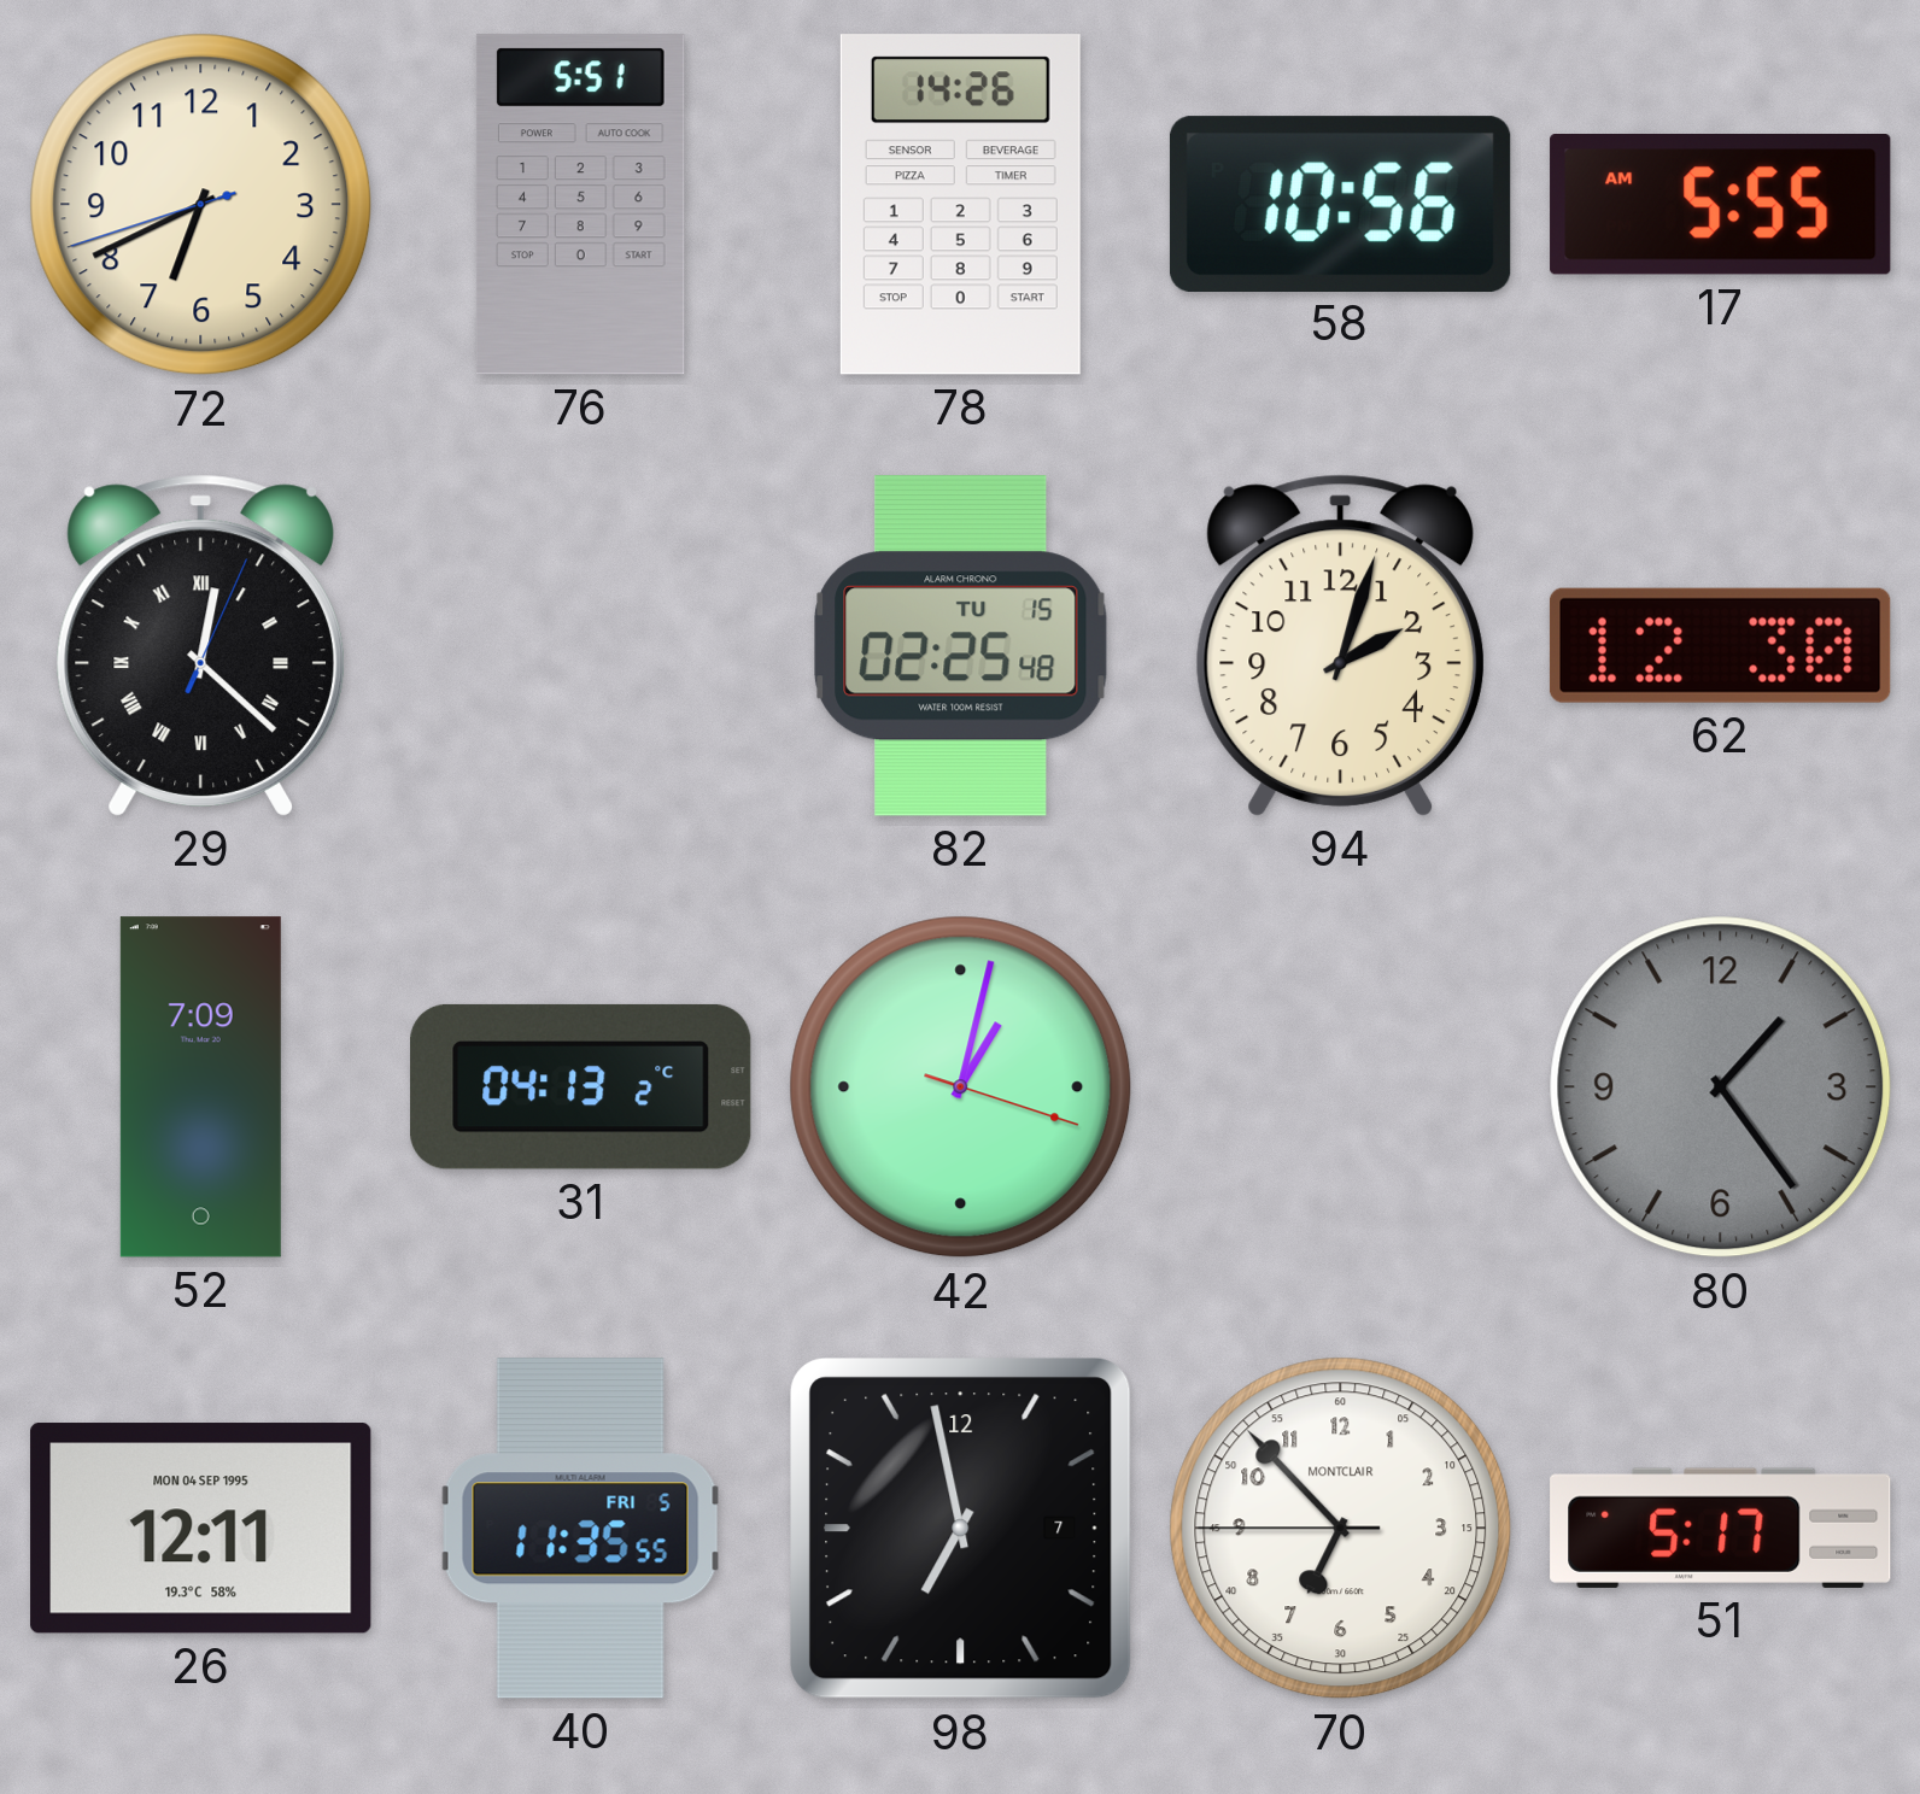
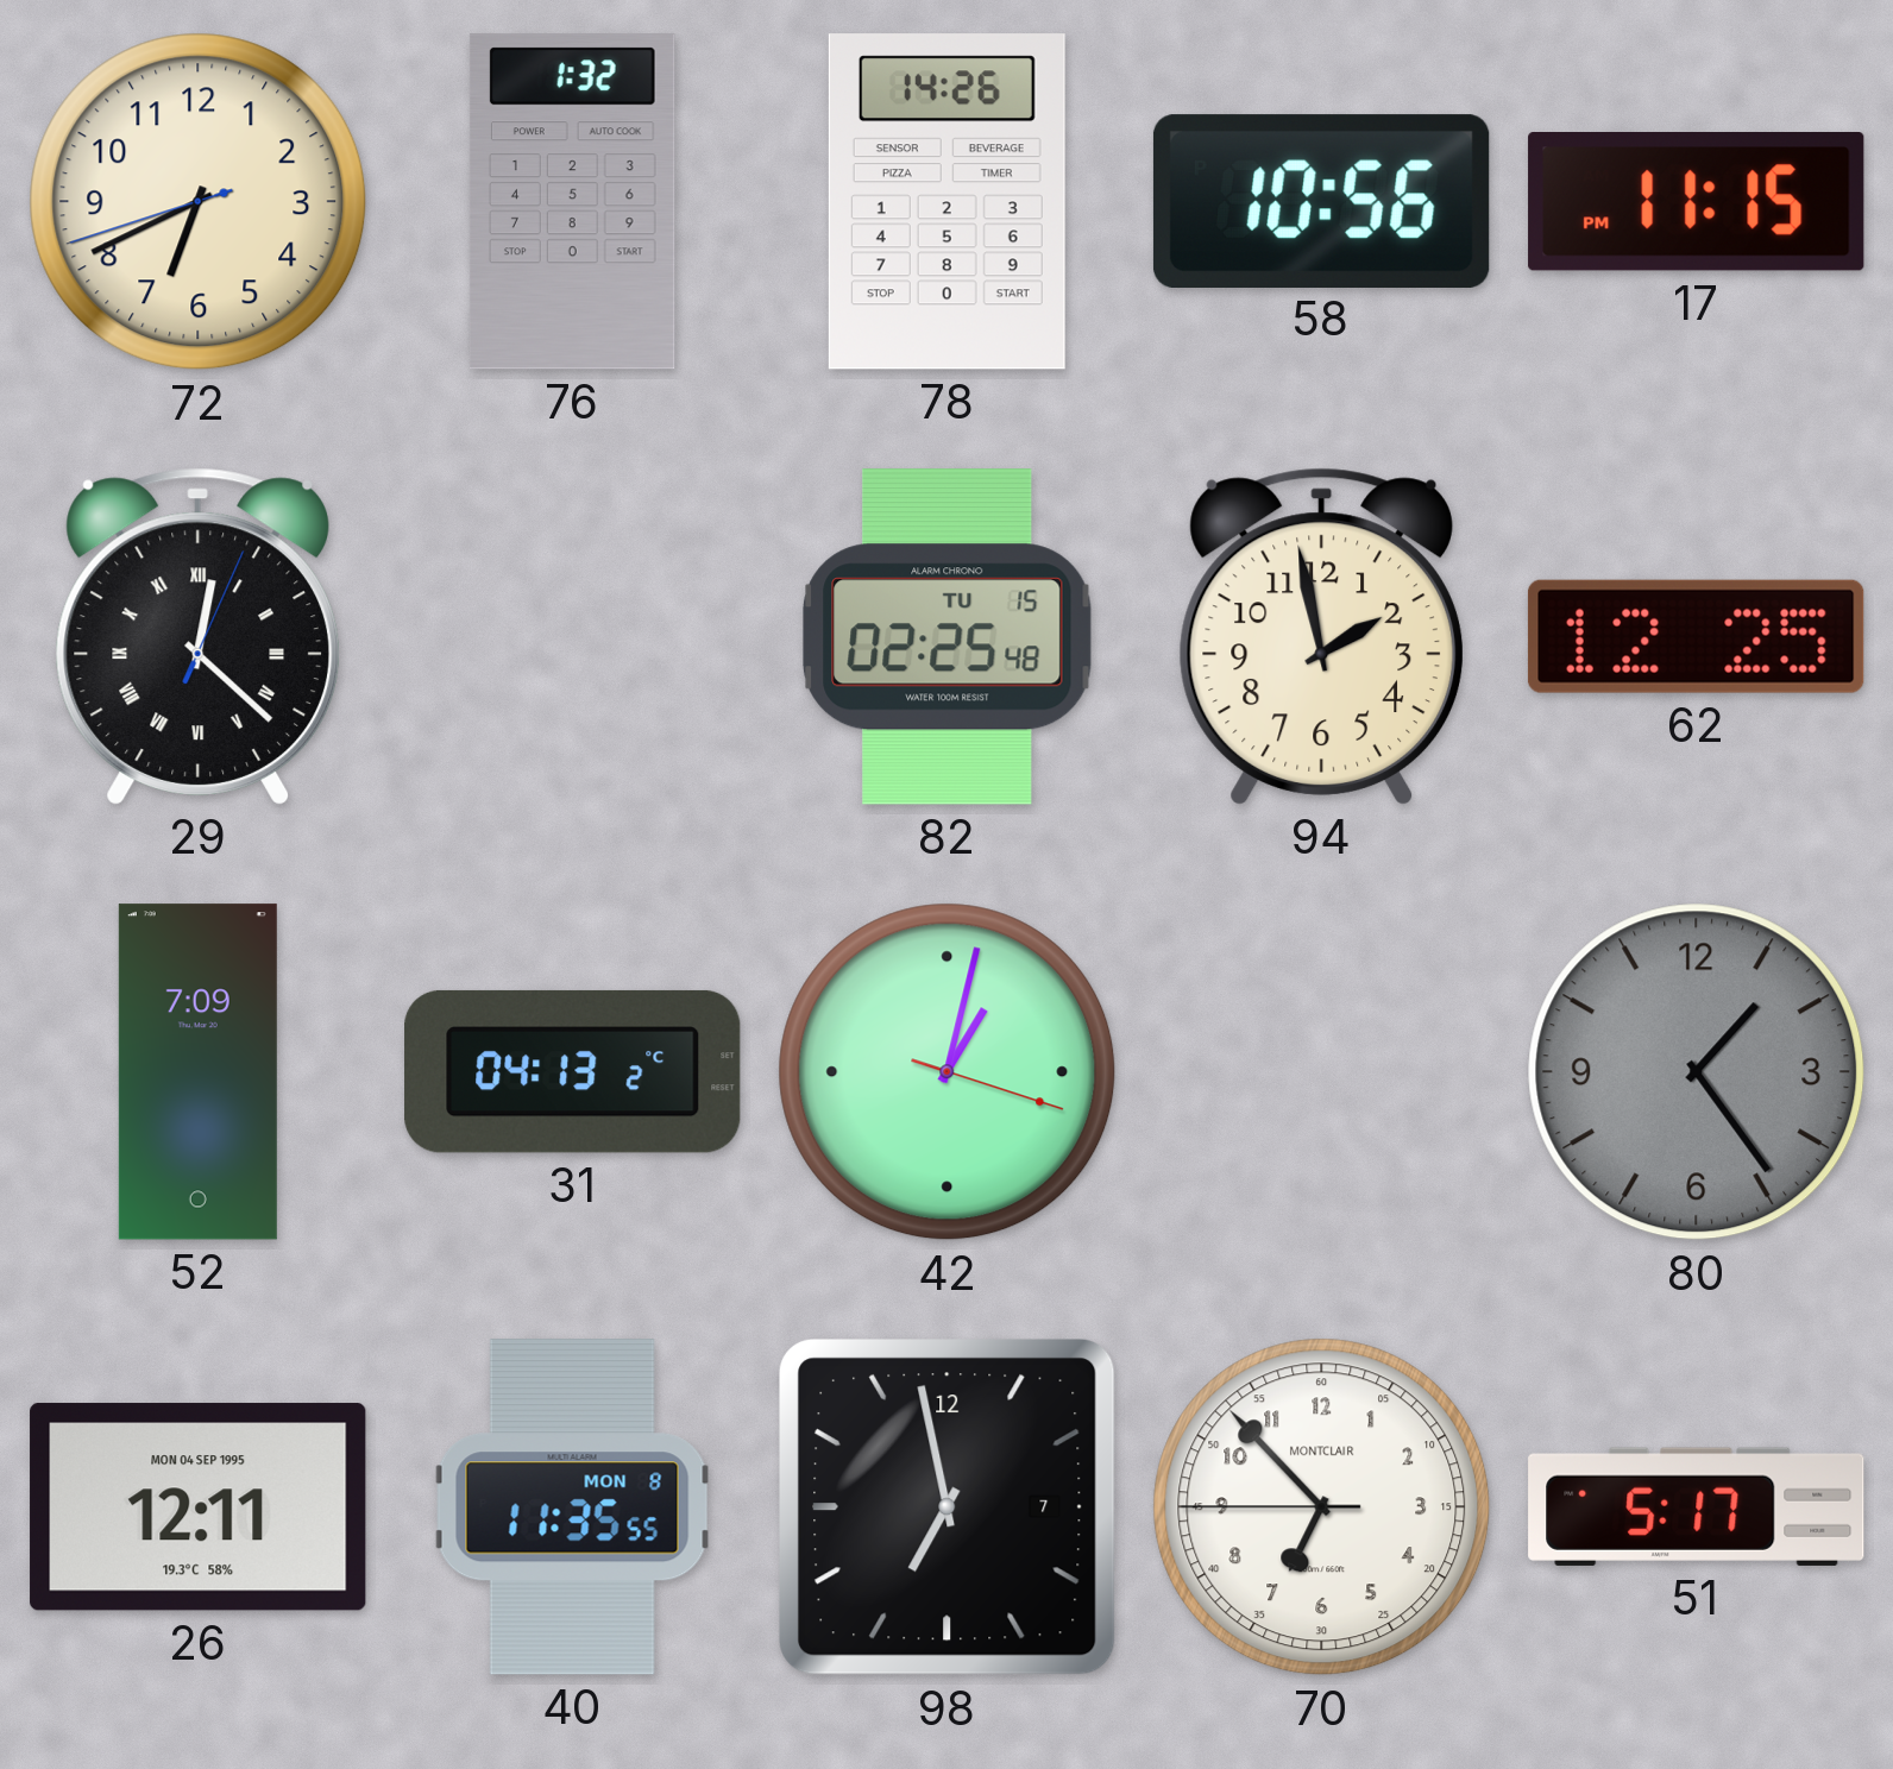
76: 5:51 -> 1:32 (572, 202)
17: 5:55 -> 11:15 (1697, 202)
94: 2:03 -> 1:58 (1321, 636)
62: 12:30 -> 12:25 (1696, 636)
40 date: FRI 5 -> MON 8 (573, 1507)
